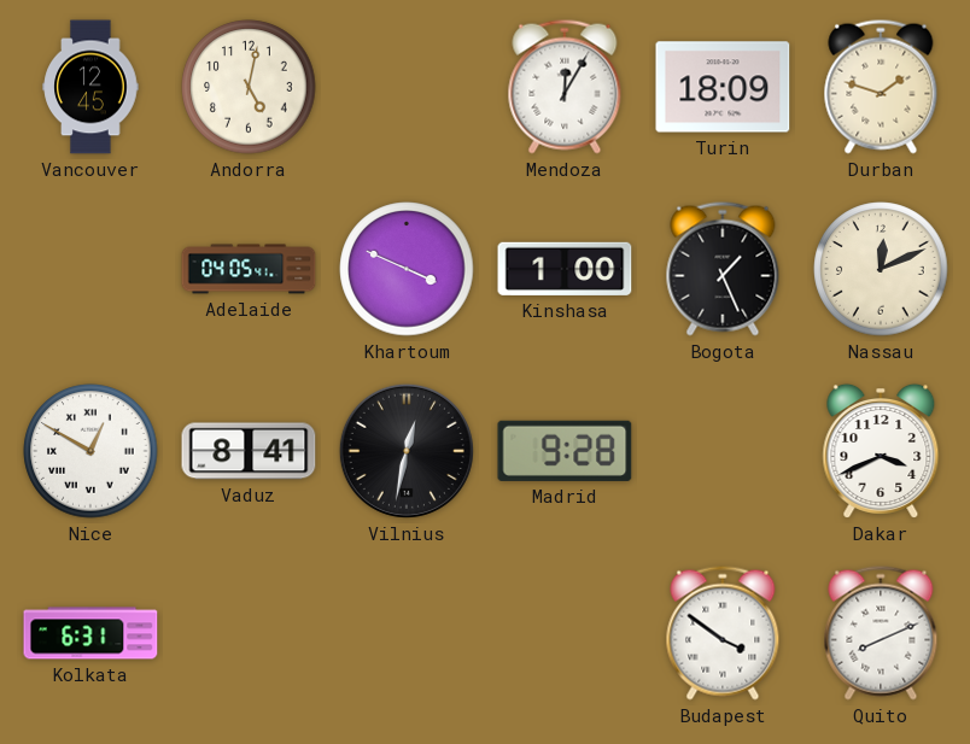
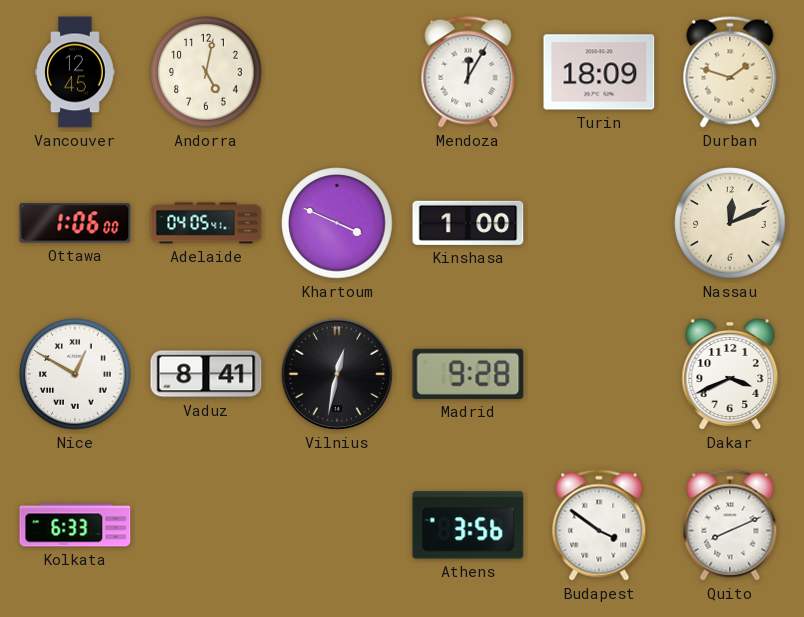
Ottawa: none -> 1:06 (75, 223)
Bogota: 1:26 -> none (723, 269)
Kolkata: 6:31 -> 6:33 (75, 525)
Athens: none -> 3:56 (468, 525)
